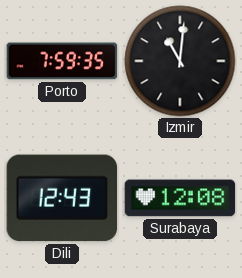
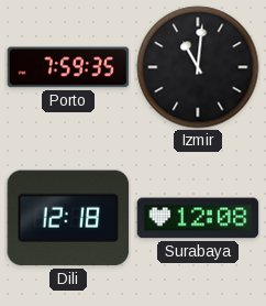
Dili: 12:43 -> 12:18 (68, 218)
